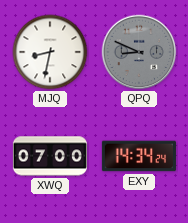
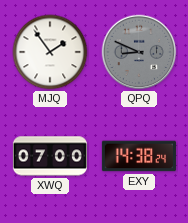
MJQ: 8:32 -> 1:54 (50, 52)
EXY: 14:34 -> 14:38 (139, 156)
